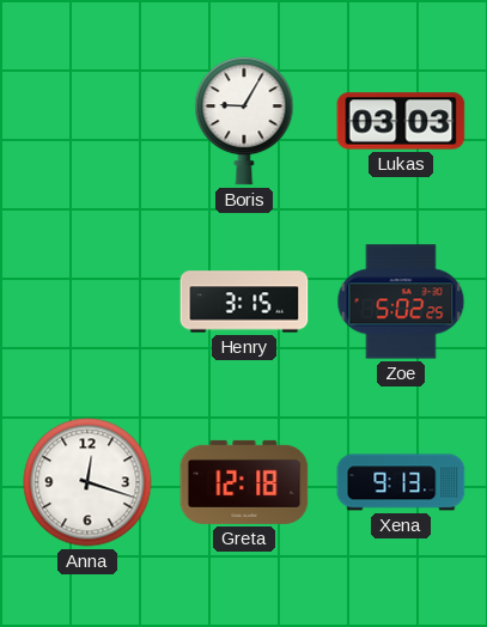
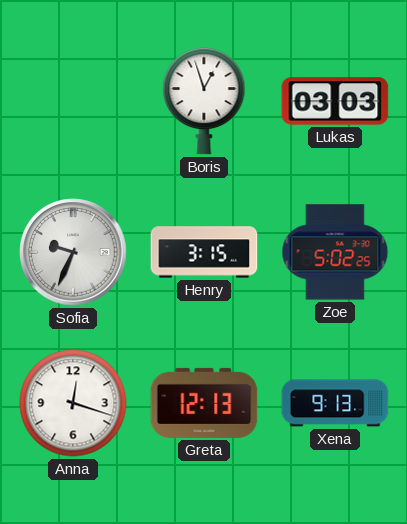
Boris: 9:05 -> 12:57 (204, 101)
Sofia: none -> 9:34 (73, 252)
Greta: 12:18 -> 12:13 (204, 403)
